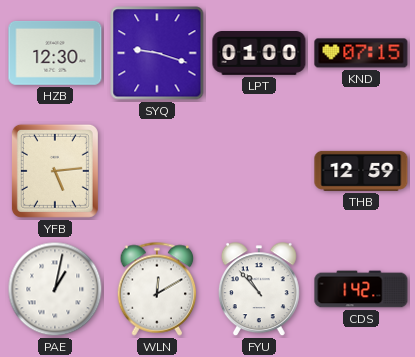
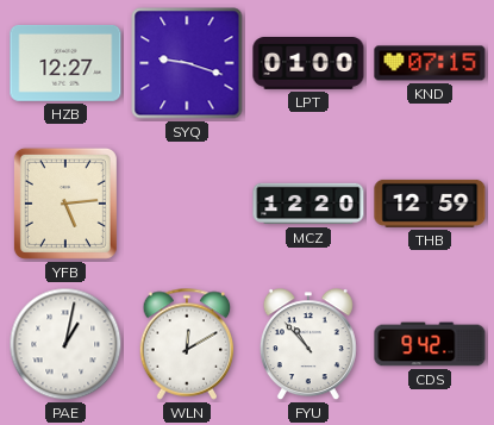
HZB: 12:30 -> 12:27 (65, 63)
MCZ: none -> 12:20 (308, 204)
CDS: 1:42 -> 9:42 (430, 344)
